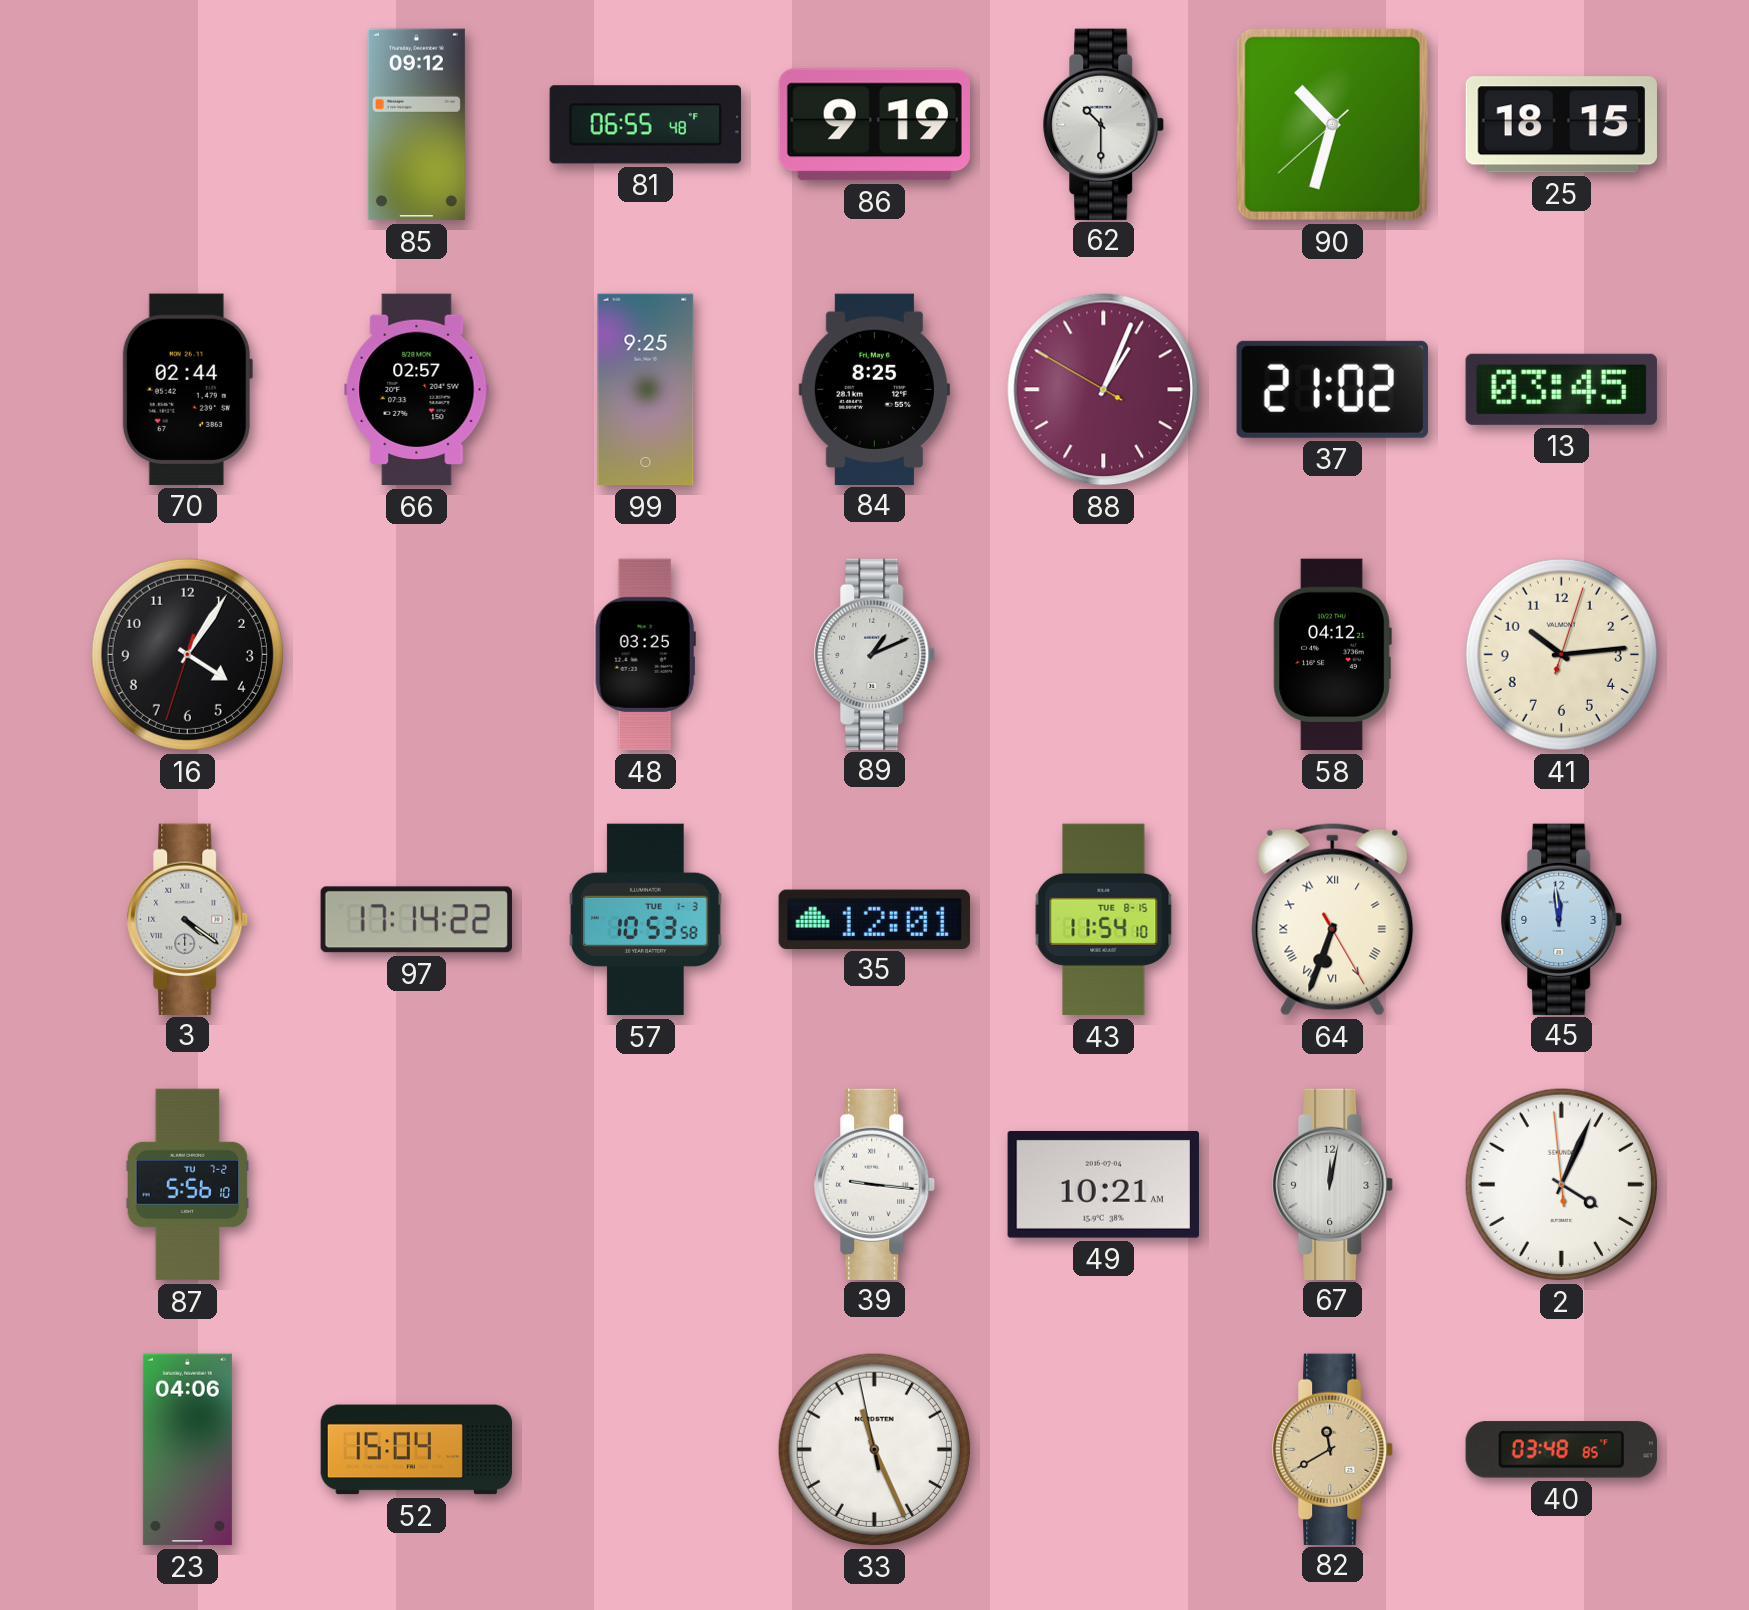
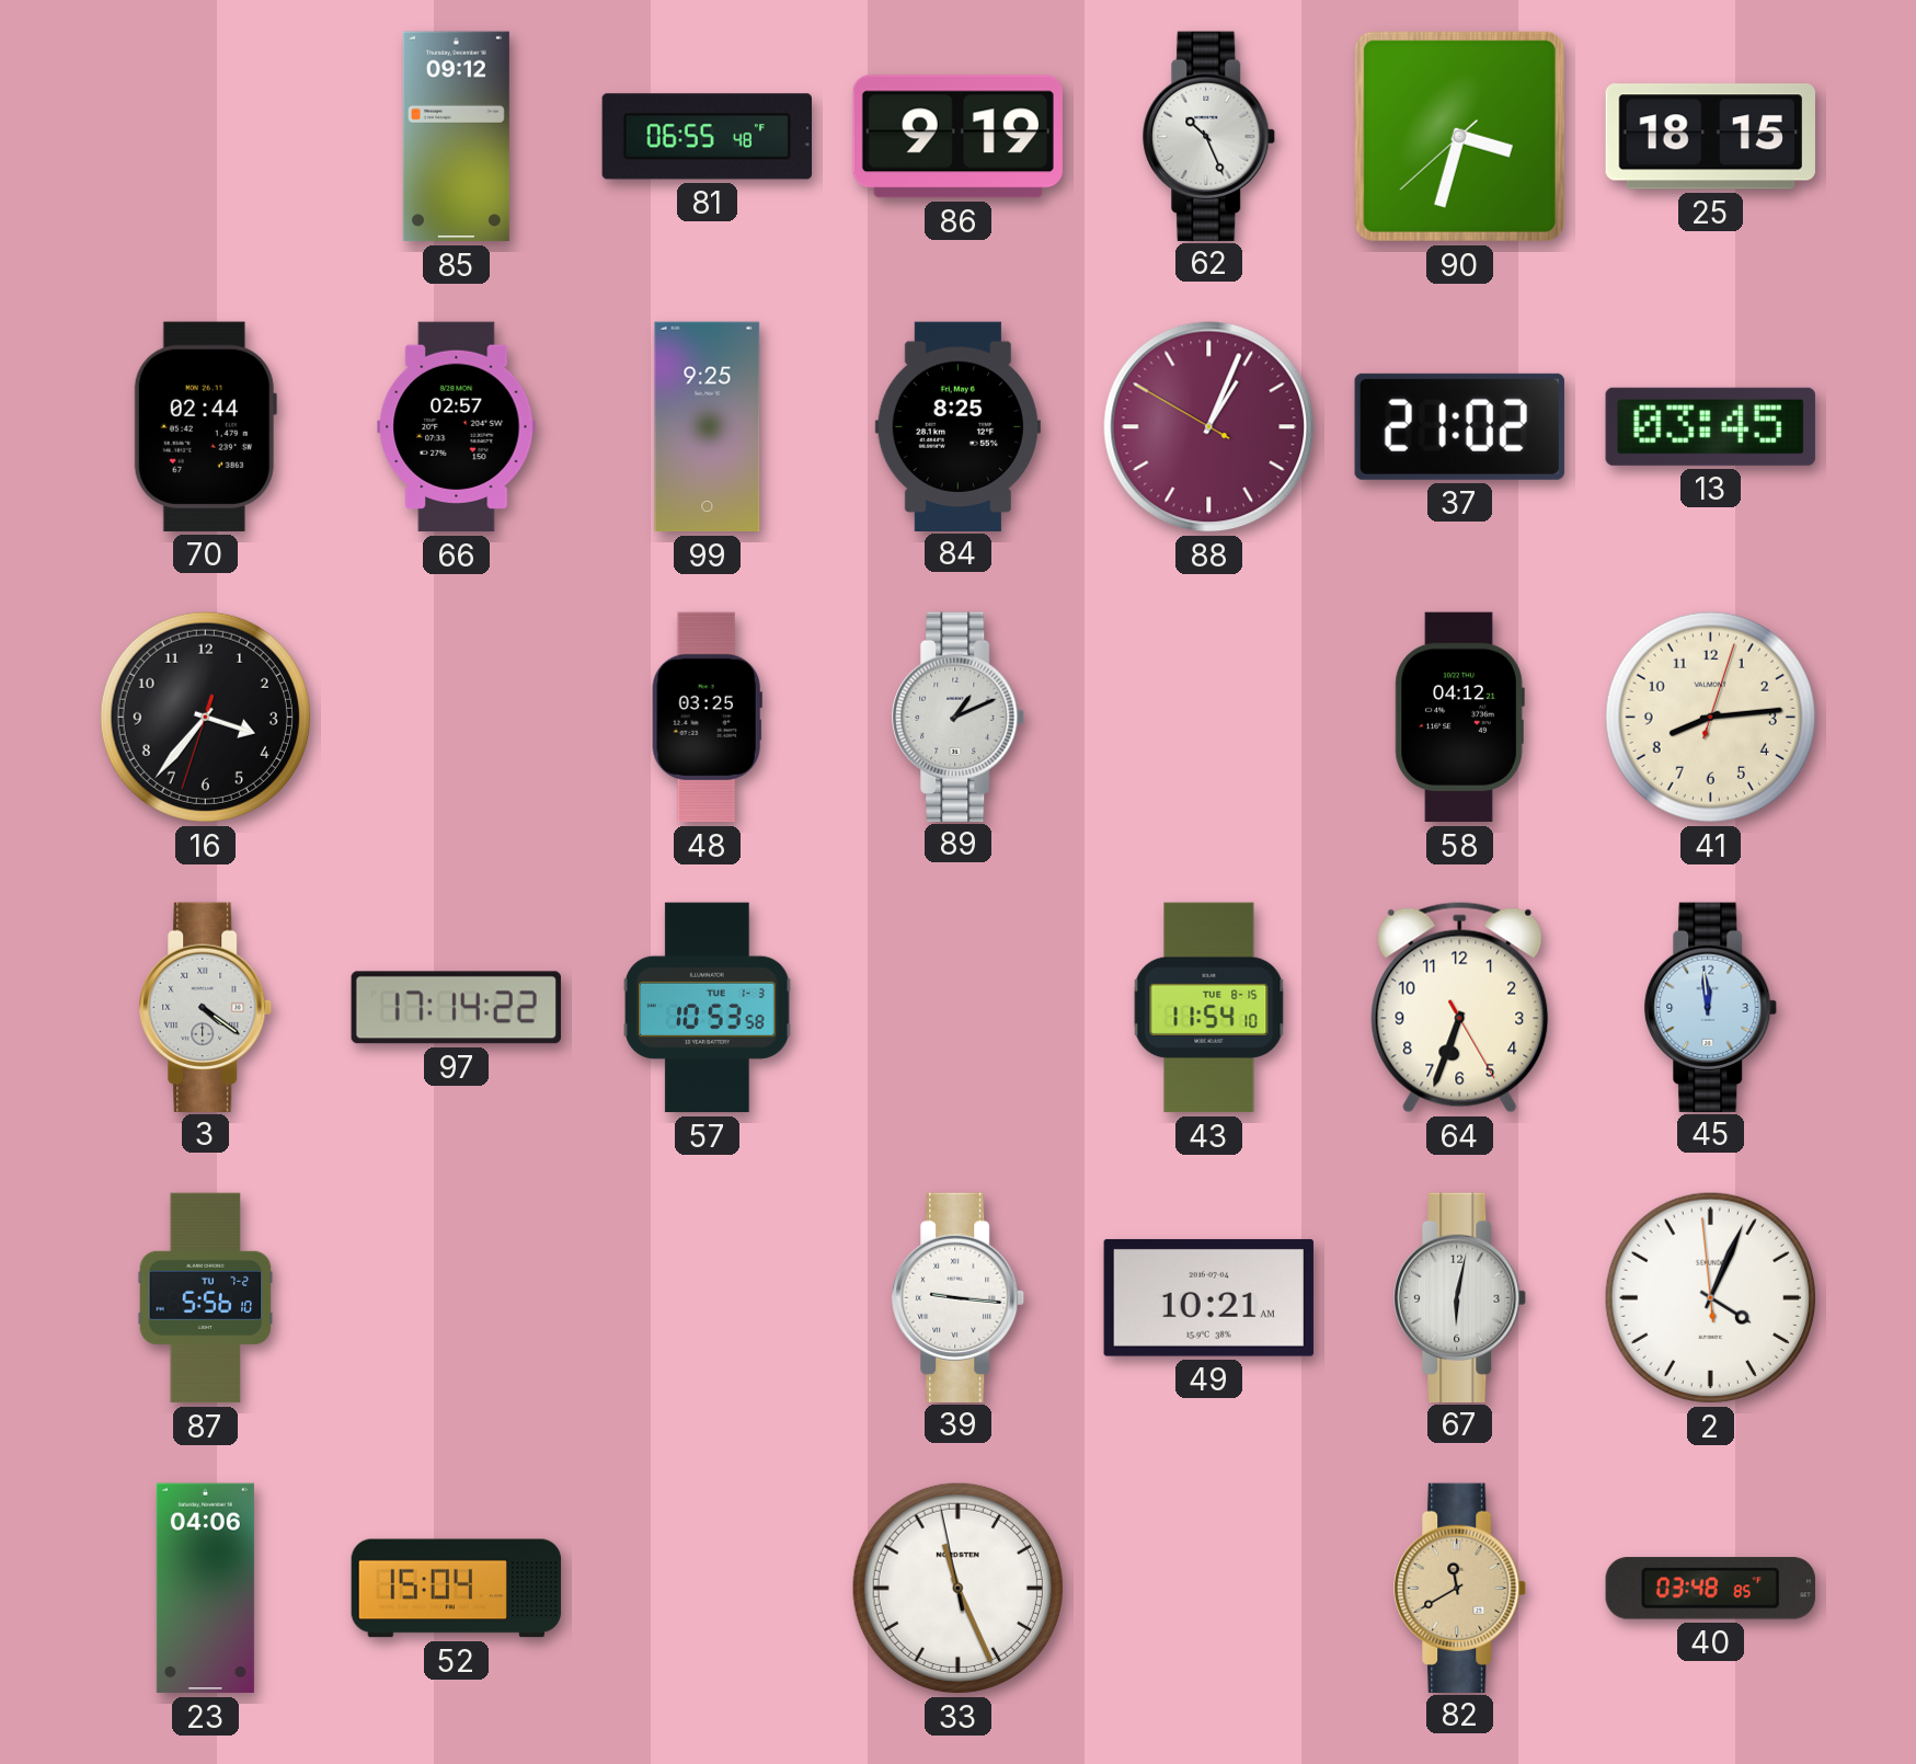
62: 10:30 -> 10:26 (1209, 136)
90: 10:32 -> 3:32 (1459, 136)
16: 4:05 -> 3:36 (205, 717)
41: 10:14 -> 8:14 (1710, 717)
35: 12:01 -> none (874, 919)
64 numerals: Roman -> Arabic (1460, 1007)
67: 12:02 -> 6:02 (1460, 1297)
